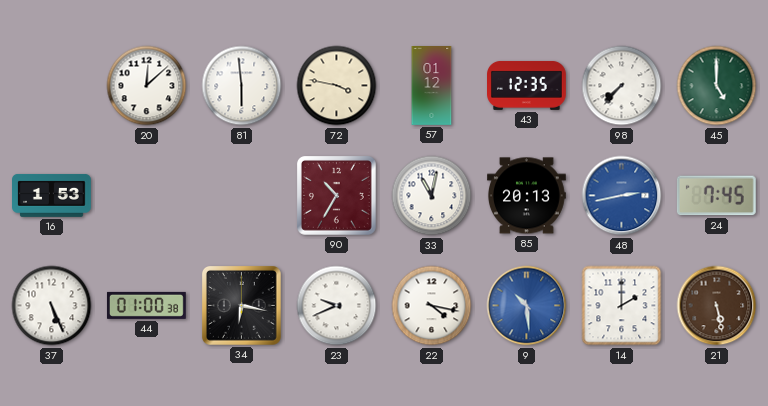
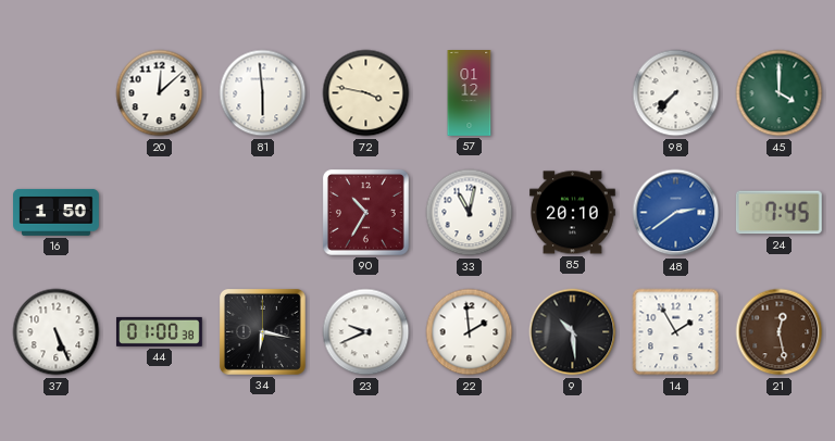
43: 12:35 -> none (527, 85)
45: 5:00 -> 4:00 (780, 93)
16: 1:53 -> 1:50 (57, 212)
85: 20:13 -> 20:10 (573, 213)
48: 2:43 -> 2:39 (676, 213)
22: 4:17 -> 1:59 (470, 332)
9 dial: blue -> black (573, 332)
14: 2:00 -> 1:55 (676, 332)
21: 5:28 -> 12:28 (780, 332)
